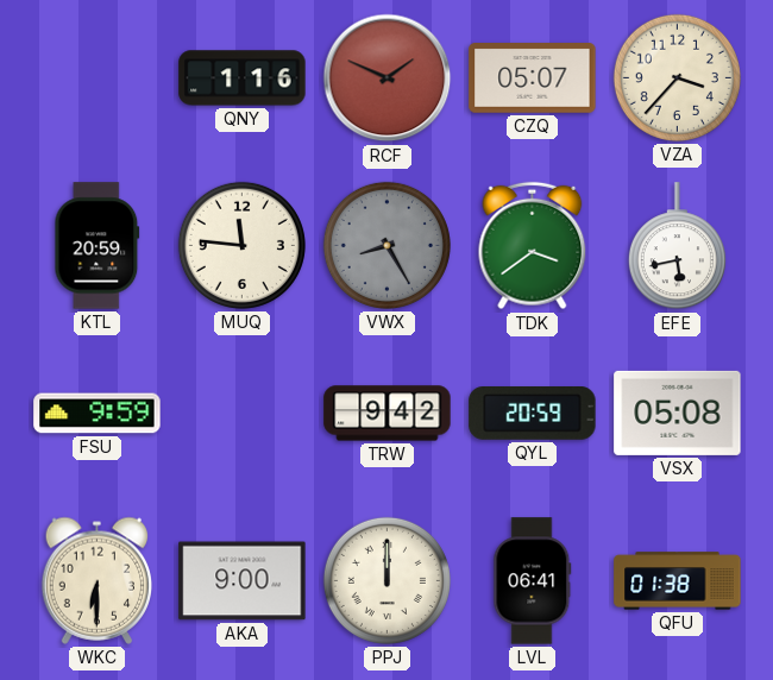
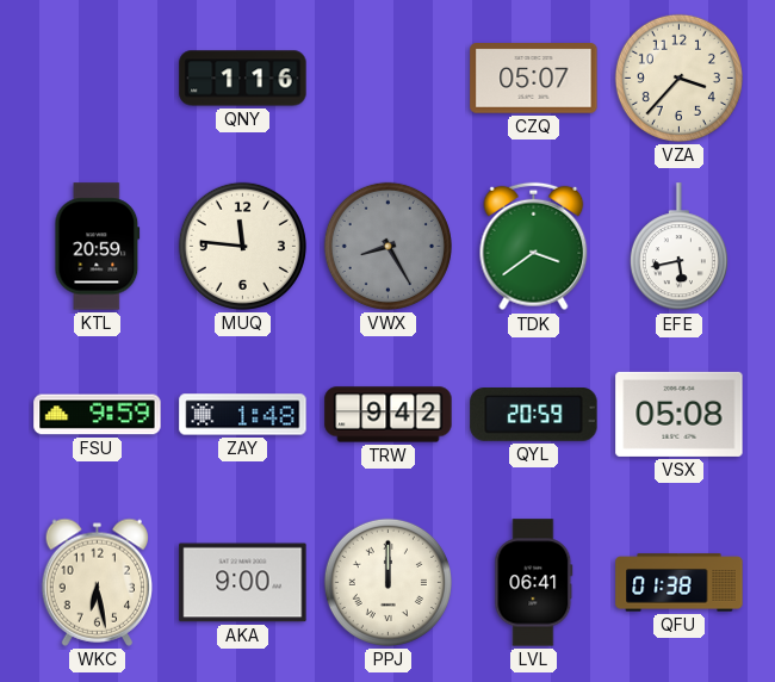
RCF: 1:49 -> none (388, 78)
ZAY: none -> 1:48 (243, 415)
WKC: 6:30 -> 6:28 (98, 582)
